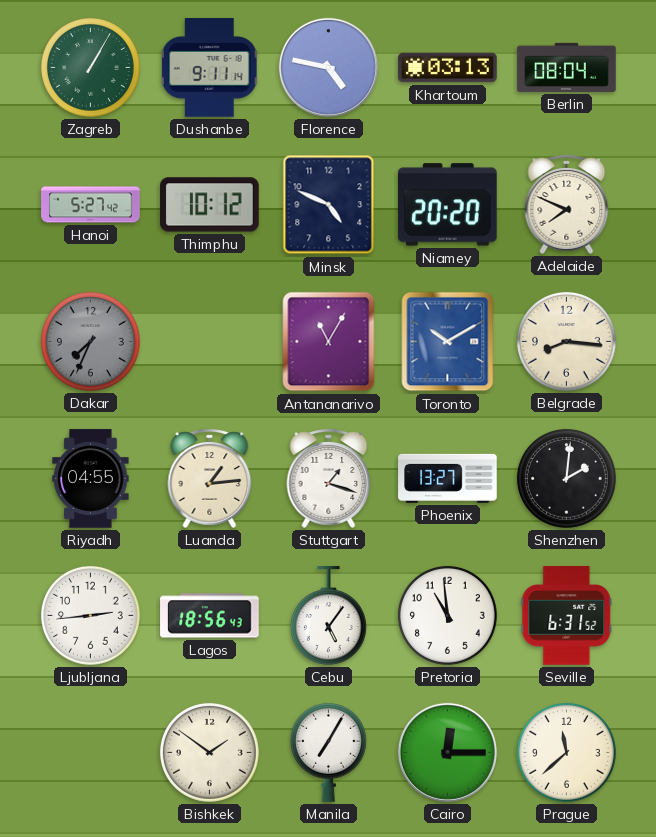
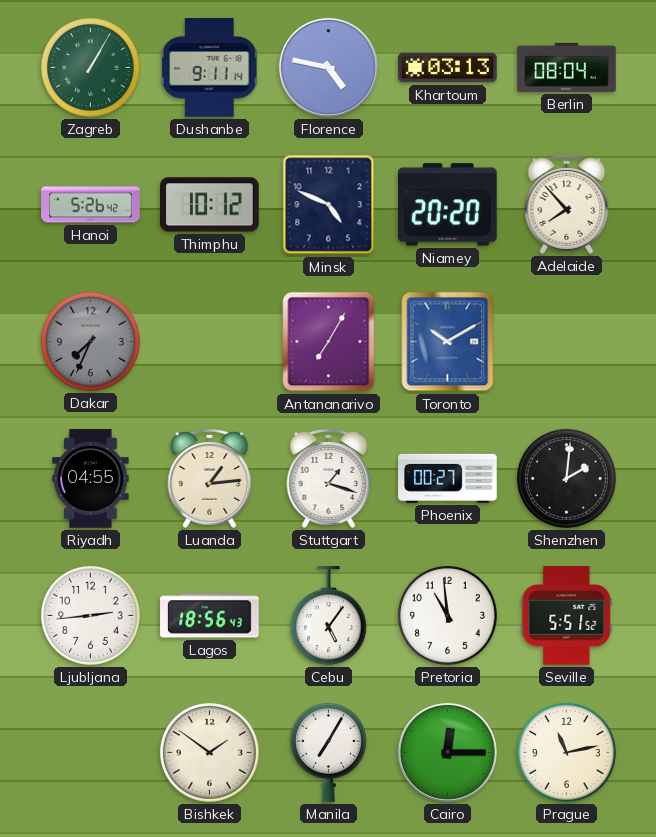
Hanoi: 5:27 -> 5:26 (91, 205)
Adelaide: 7:49 -> 7:53 (567, 204)
Antananarivo: 11:05 -> 7:05 (329, 342)
Belgrade: 8:16 -> none (567, 342)
Phoenix: 13:27 -> 00:27 (448, 478)
Seville: 6:31 -> 5:51 (567, 616)
Prague: 11:38 -> 11:13 (567, 753)
